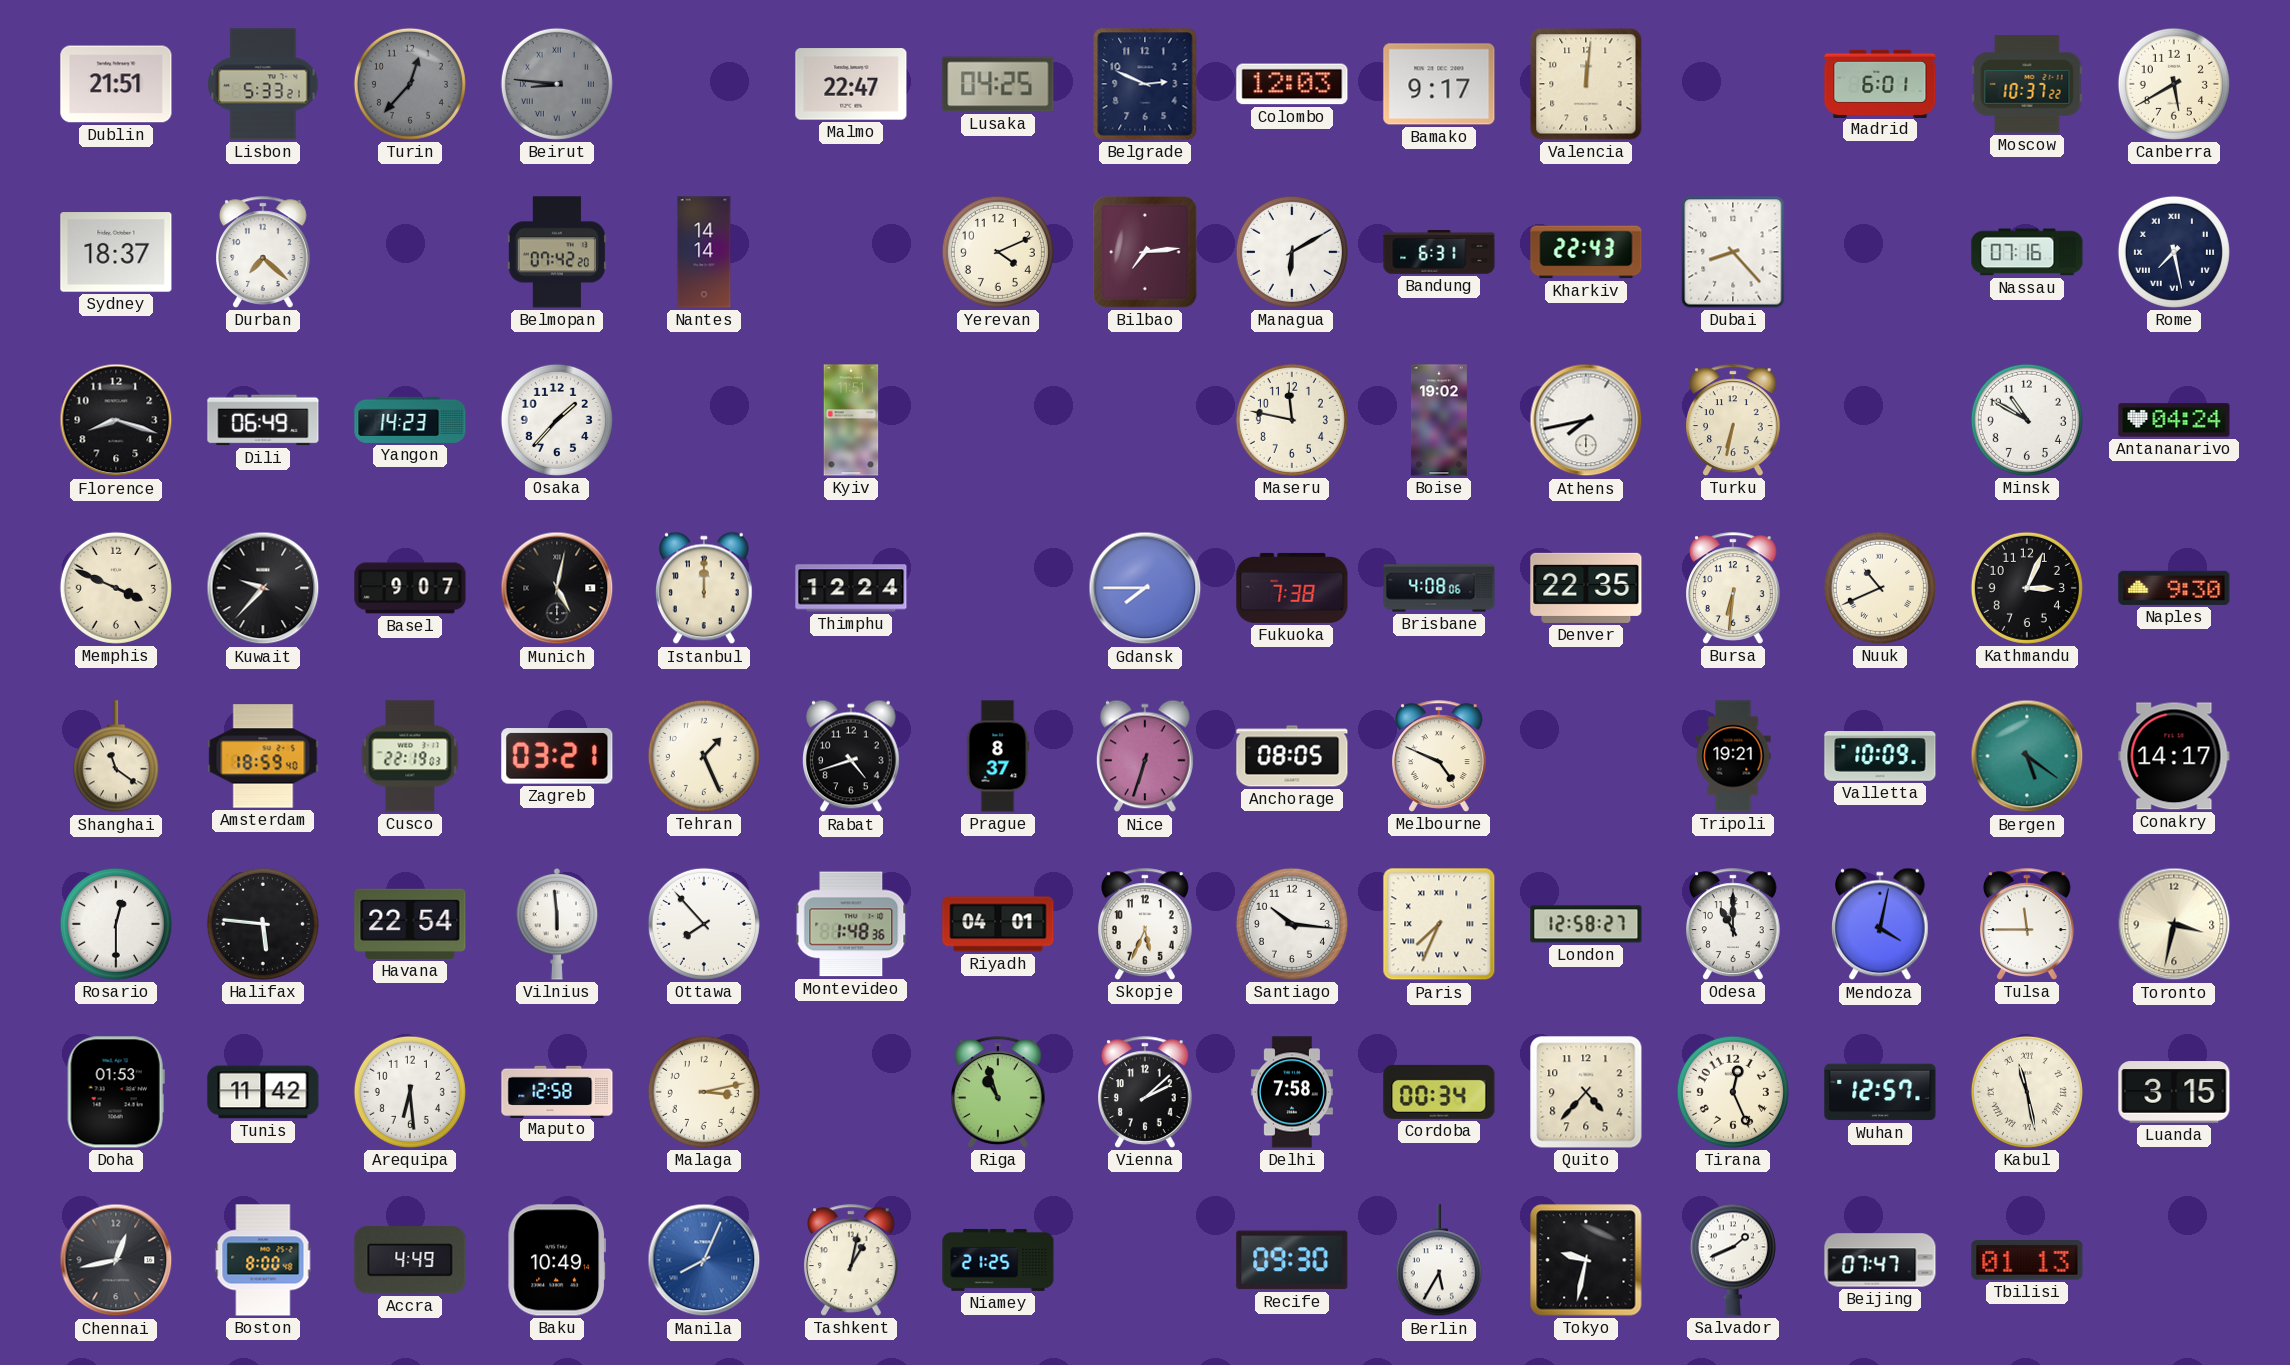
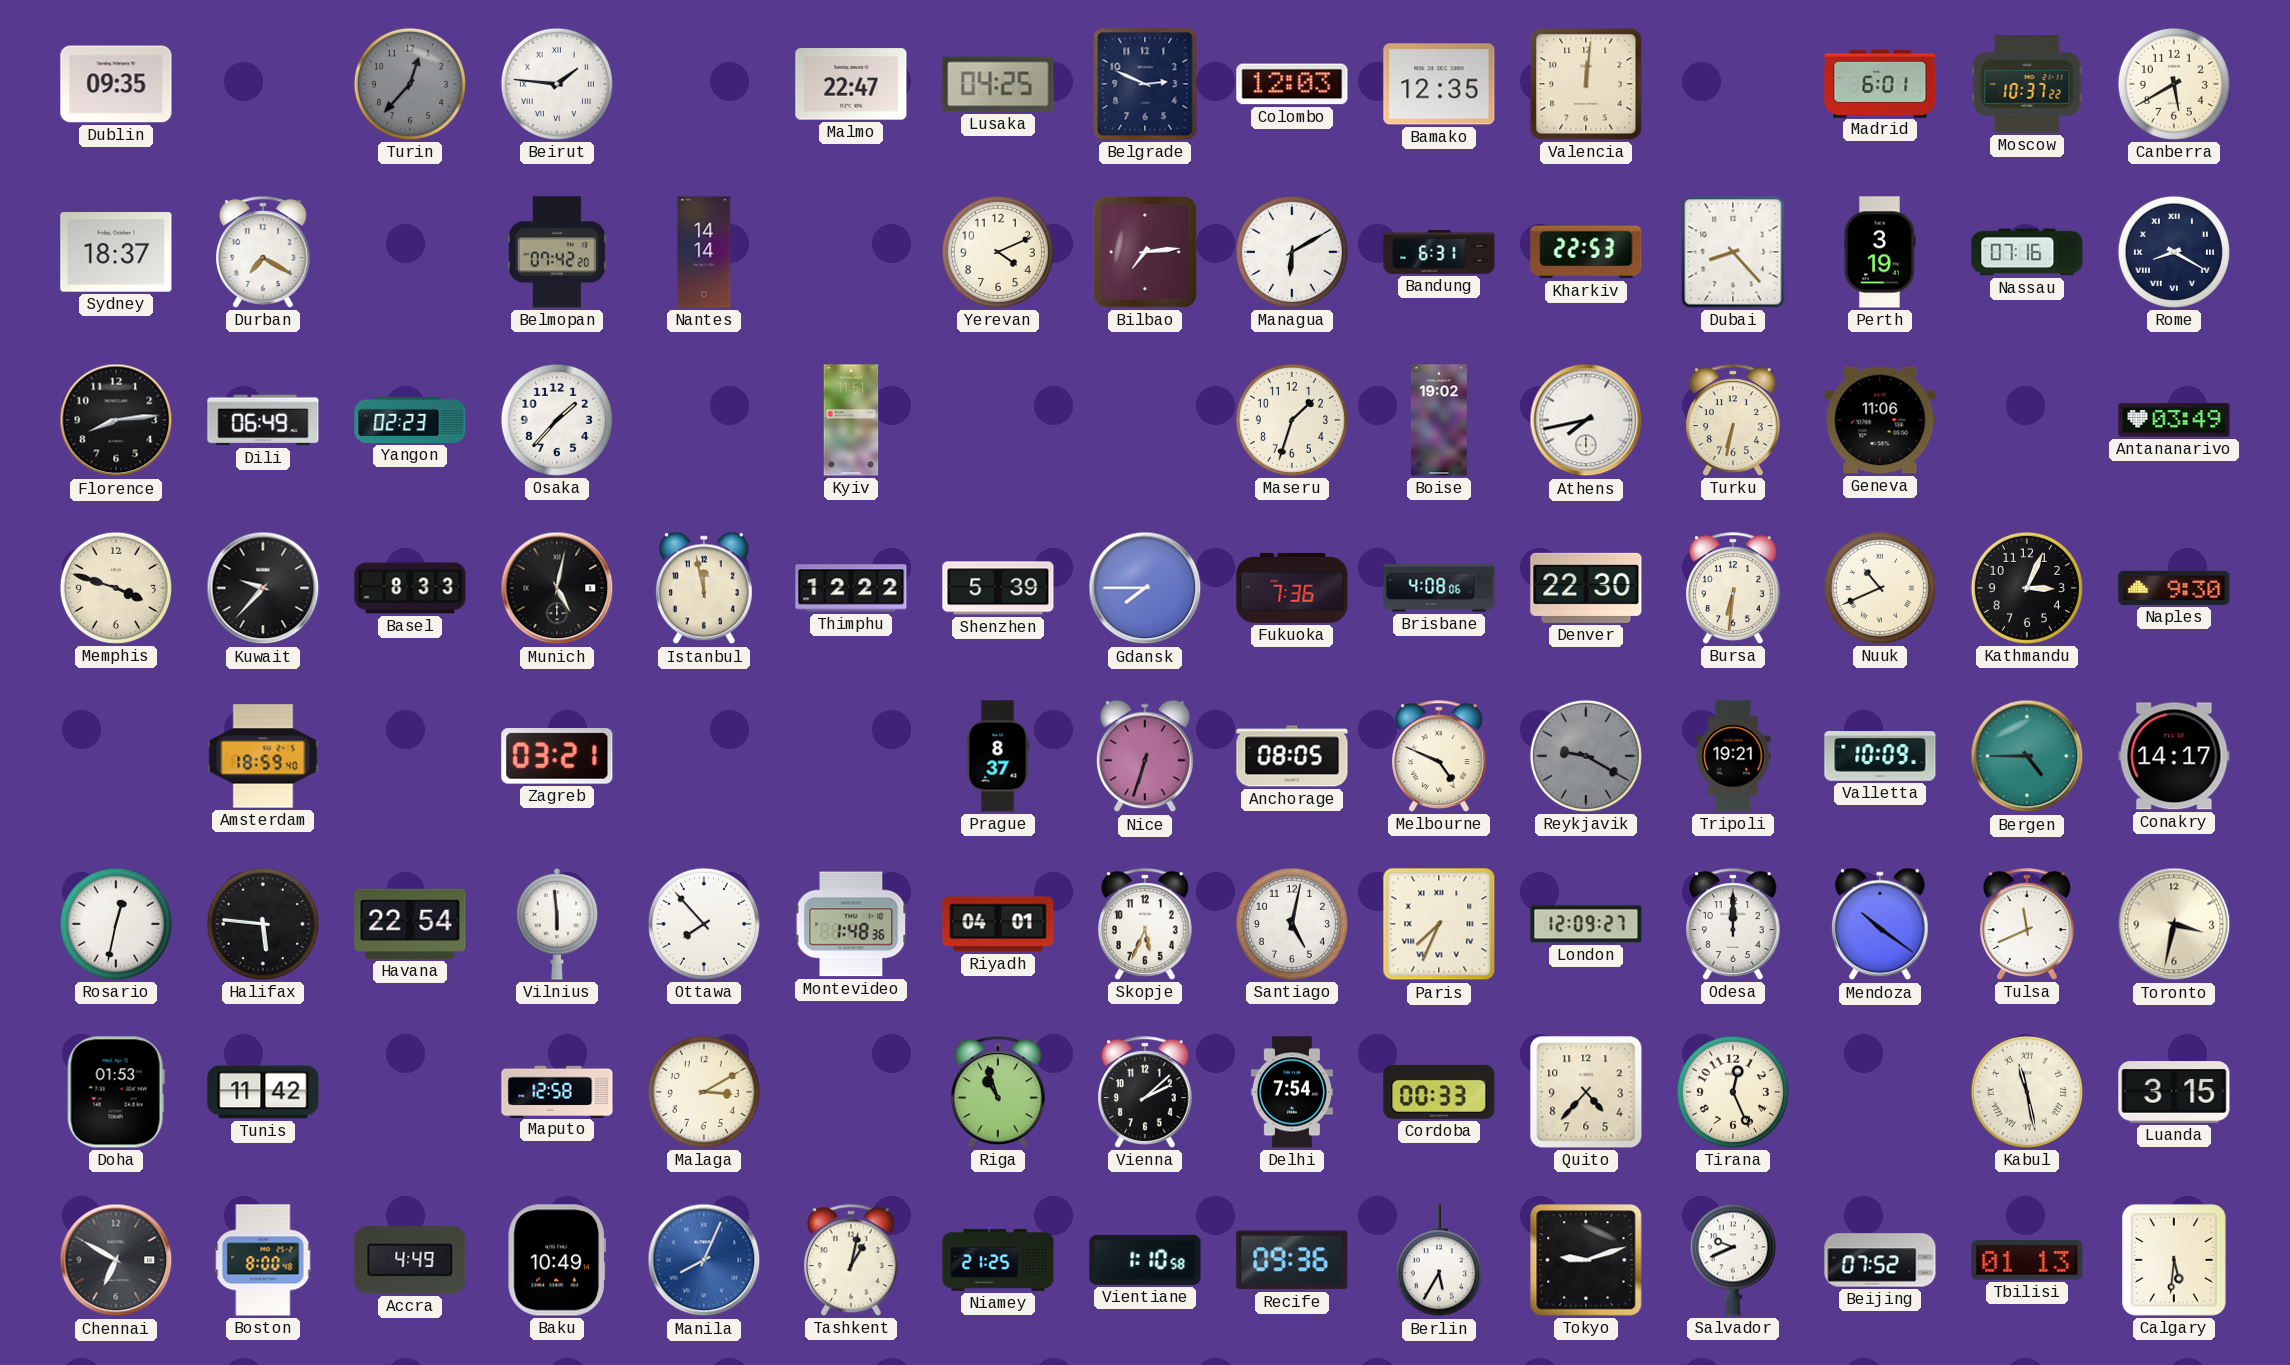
Dublin: 21:51 -> 09:35 (116, 84)
Lisbon: 5:33 -> none (263, 84)
Beirut: 8:46 -> 1:46 (557, 84)
Beirut dial: grey -> white (557, 84)
Bamako: 9:17 -> 12:35 (1439, 84)
Durban: 7:22 -> 7:20 (264, 252)
Kharkiv: 22:43 -> 22:53 (1586, 252)
Perth: none -> 3:19 (1880, 252)
Rome: 7:28 -> 8:20 (2174, 252)
Florence: 8:18 -> 8:14 (116, 420)
Yangon: 14:23 -> 02:23 (410, 420)
Maseru: 11:47 -> 1:33 (1292, 420)
Geneva: none -> 11:06 (1880, 420)
Minsk: 10:50 -> none (2027, 420)
Antananarivo: 04:24 -> 03:49 (2174, 420)
Memphis: 3:49 -> 3:48 (116, 588)
Basel: 9:07 -> 8:33 (410, 588)
Istanbul: 12:00 -> 11:58 (705, 588)
Thimphu: 12:24 -> 12:22 (851, 588)
Shenzhen: none -> 5:39 (998, 588)
Fukuoka: 7:38 -> 7:36 (1292, 588)
Denver: 22:35 -> 22:30 (1586, 588)
Shanghai: 11:21 -> none (116, 757)
Cusco: 22:19 -> none (410, 756)
Tehran: 1:26 -> none (704, 756)
Rabat: 4:42 -> none (852, 756)
Reykjavik: none -> 9:20 (1586, 756)
Bergen: 5:21 -> 4:45 (2027, 756)
Rosario: 12:30 -> 12:32 (116, 924)
Santiago: 10:16 -> 5:02 (1292, 924)
London: 12:58 -> 12:09 (1586, 924)
Odesa: 11:00 -> 12:00 (1734, 924)
Mendoza: 4:02 -> 10:21 (1881, 924)
Tulsa: 11:45 -> 11:41 (2028, 924)
Arequipa: 6:29 -> none (410, 1092)
Malaga: 3:13 -> 3:10 (704, 1092)
Delhi: 7:58 -> 7:54 (1292, 1092)
Cordoba: 00:34 -> 00:33 (1439, 1092)
Wuhan: 12:57 -> none (1880, 1092)
Chennai: 12:43 -> 6:50 (116, 1260)
Vientiane: none -> 1:10 (1145, 1260)
Recife: 09:30 -> 09:36 (1292, 1260)
Tokyo: 9:32 -> 9:12 (1586, 1260)
Salvador: 1:41 -> 9:41 (1733, 1260)
Beijing: 07:47 -> 07:52 (1880, 1260)
Calgary: none -> 5:31 (2174, 1260)
